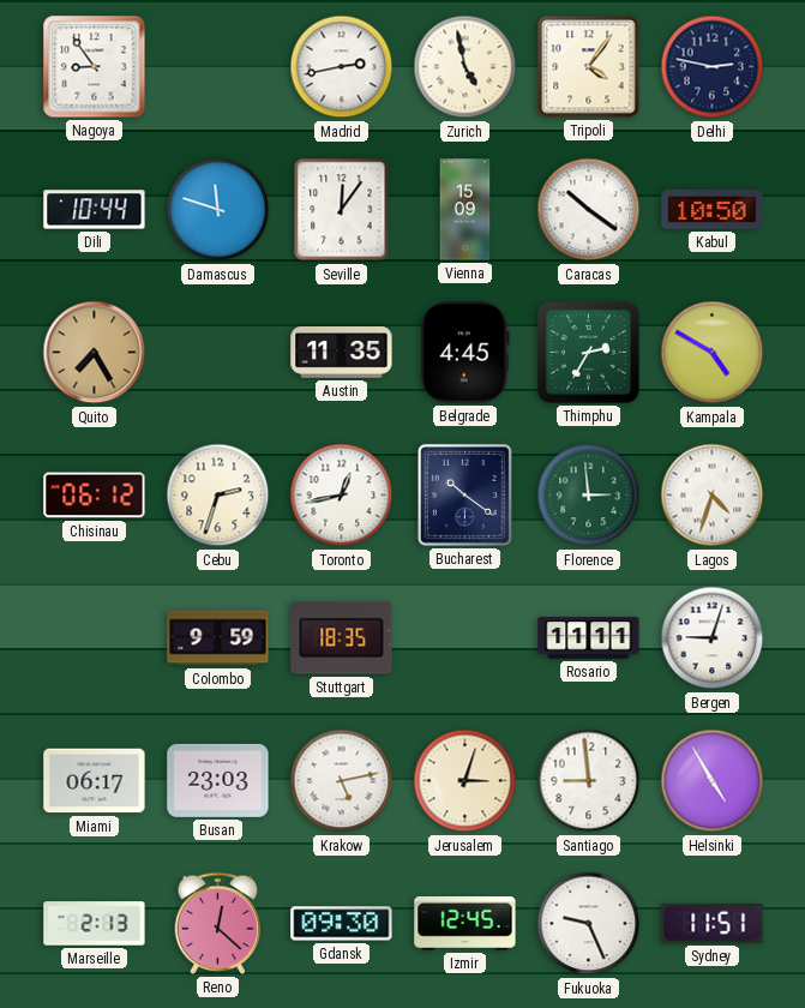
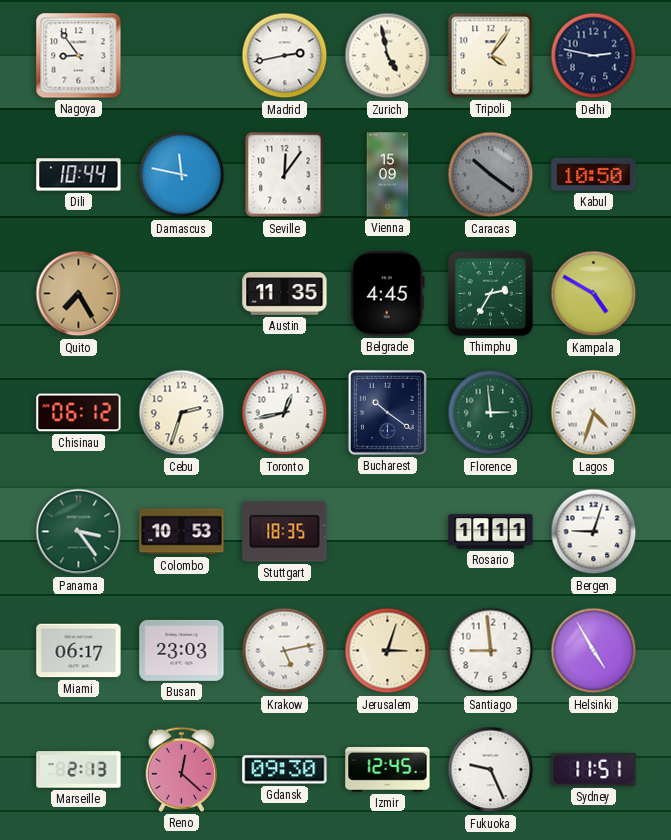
Damascus: 11:48 -> 11:47 (182, 175)
Caracas dial: white -> grey (491, 175)
Panama: none -> 3:24 (79, 532)
Colombo: 9:59 -> 10:53 (182, 532)
